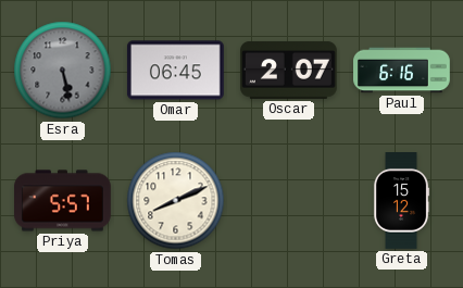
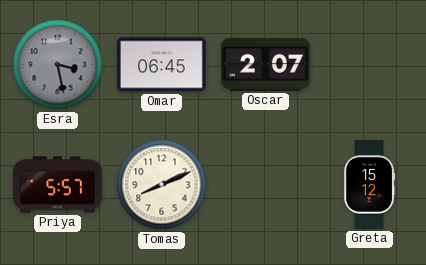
Esra: 5:28 -> 3:28 (58, 65)
Paul: 6:16 -> none (402, 71)
